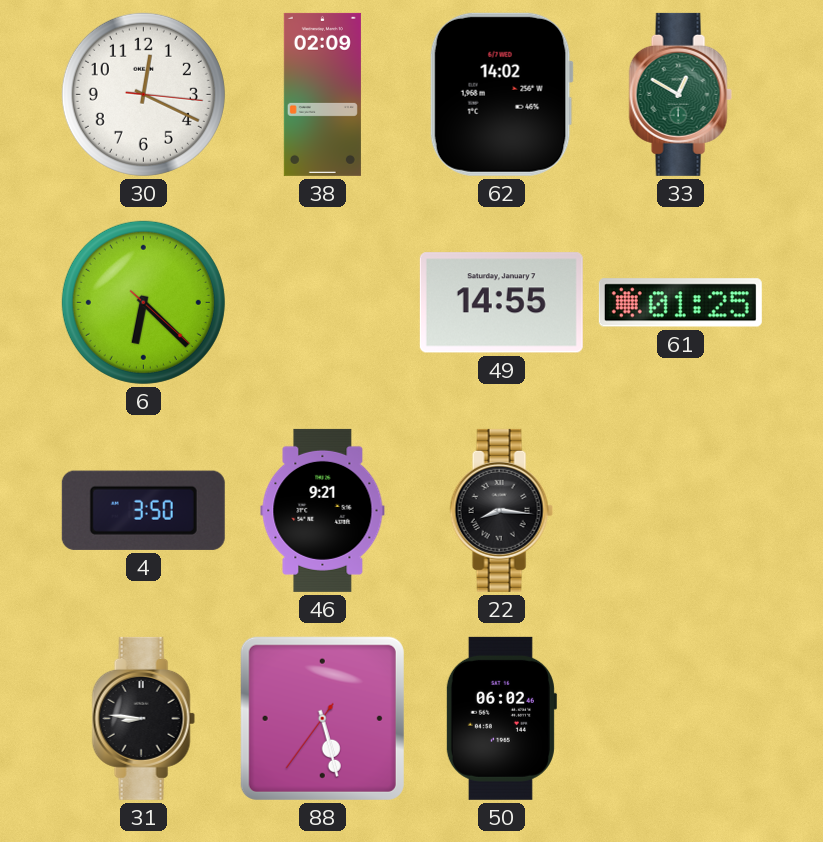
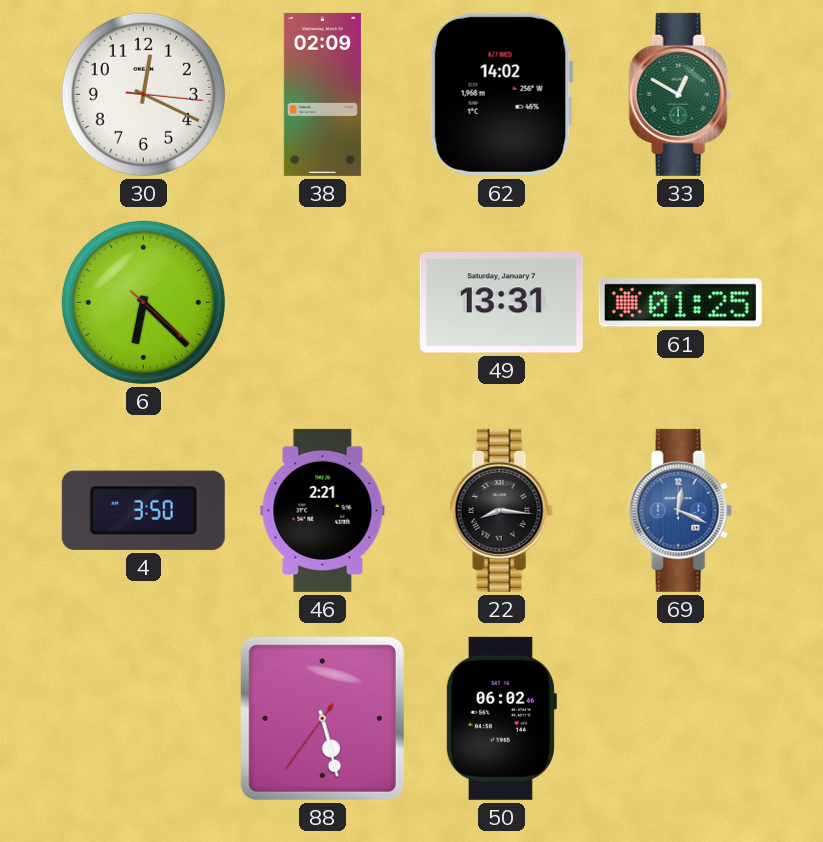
49: 14:55 -> 13:31 (501, 303)
46: 9:21 -> 2:21 (323, 510)
69: none -> 12:19 (680, 510)
31: 8:46 -> none (143, 718)
